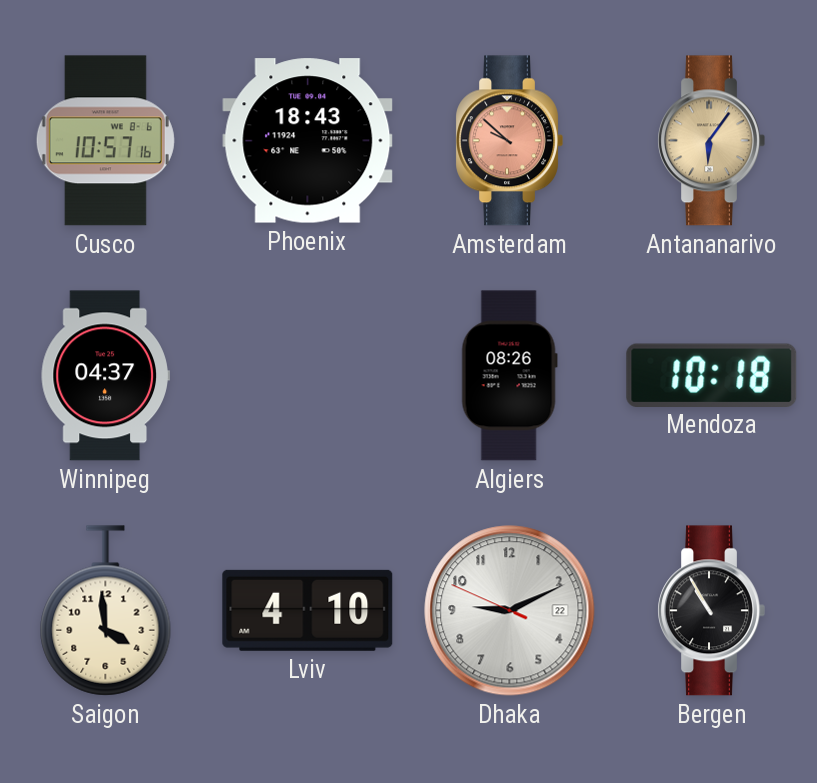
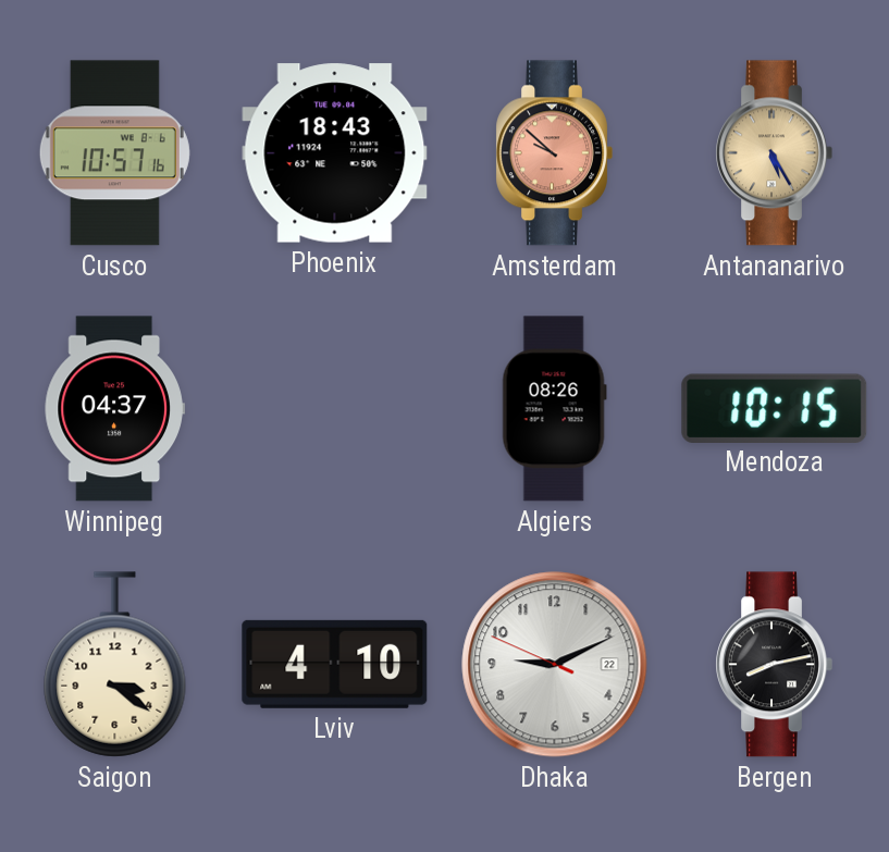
Antananarivo: 6:06 -> 5:25 (774, 153)
Mendoza: 10:18 -> 10:15 (775, 408)
Saigon: 3:59 -> 3:21 (115, 665)
Bergen: 10:55 -> 8:13 (774, 665)
